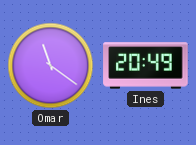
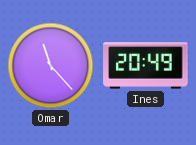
Omar: 11:21 -> 11:23 (51, 66)
